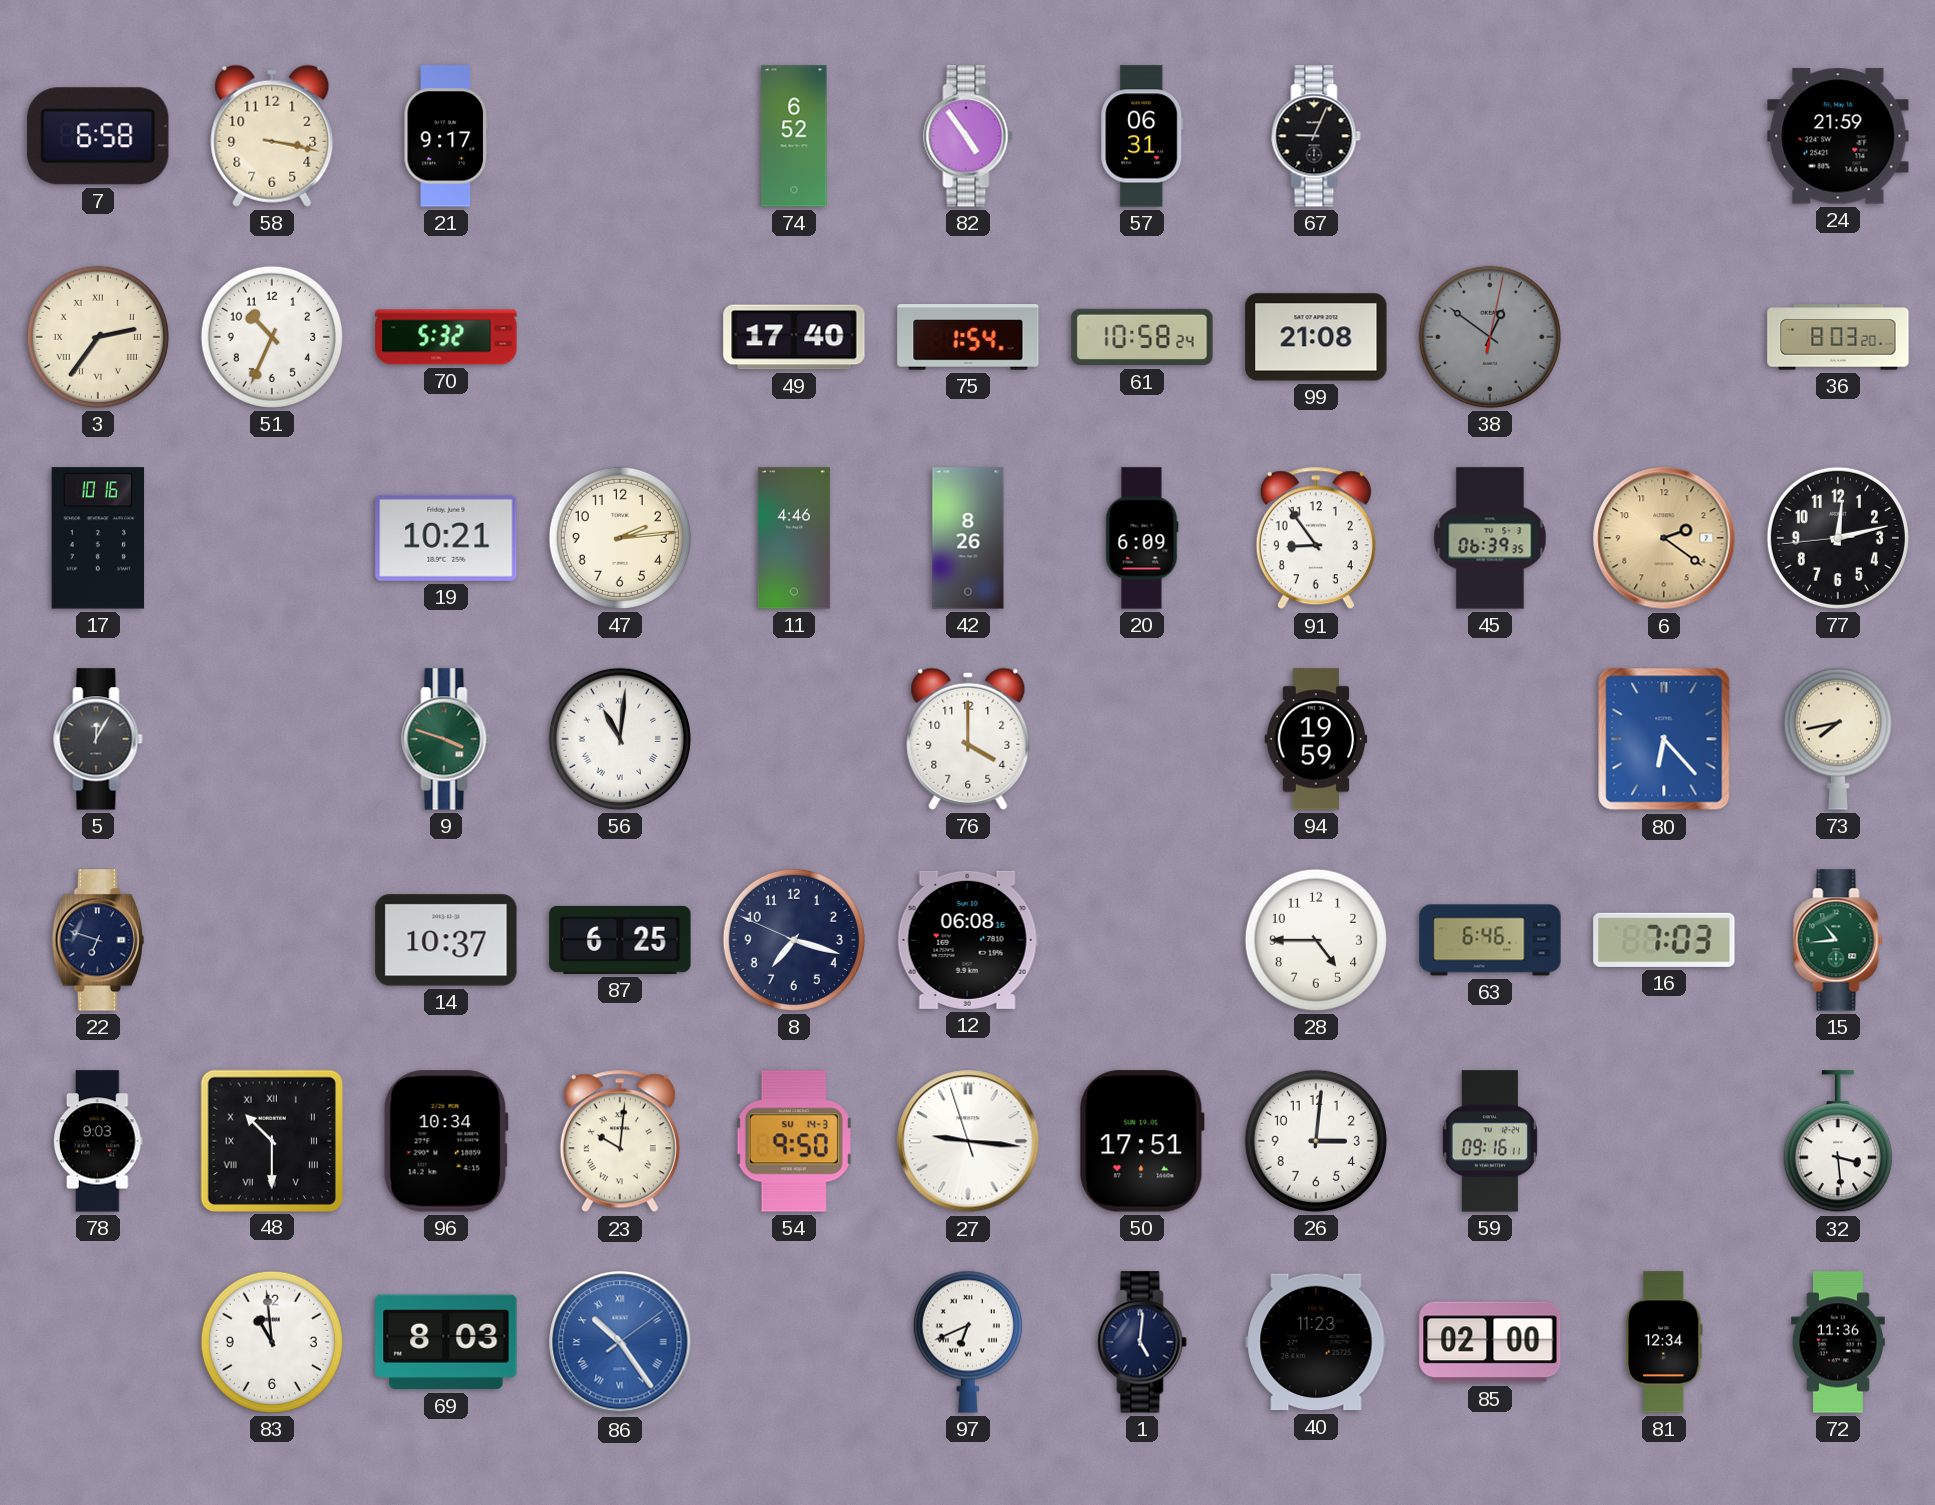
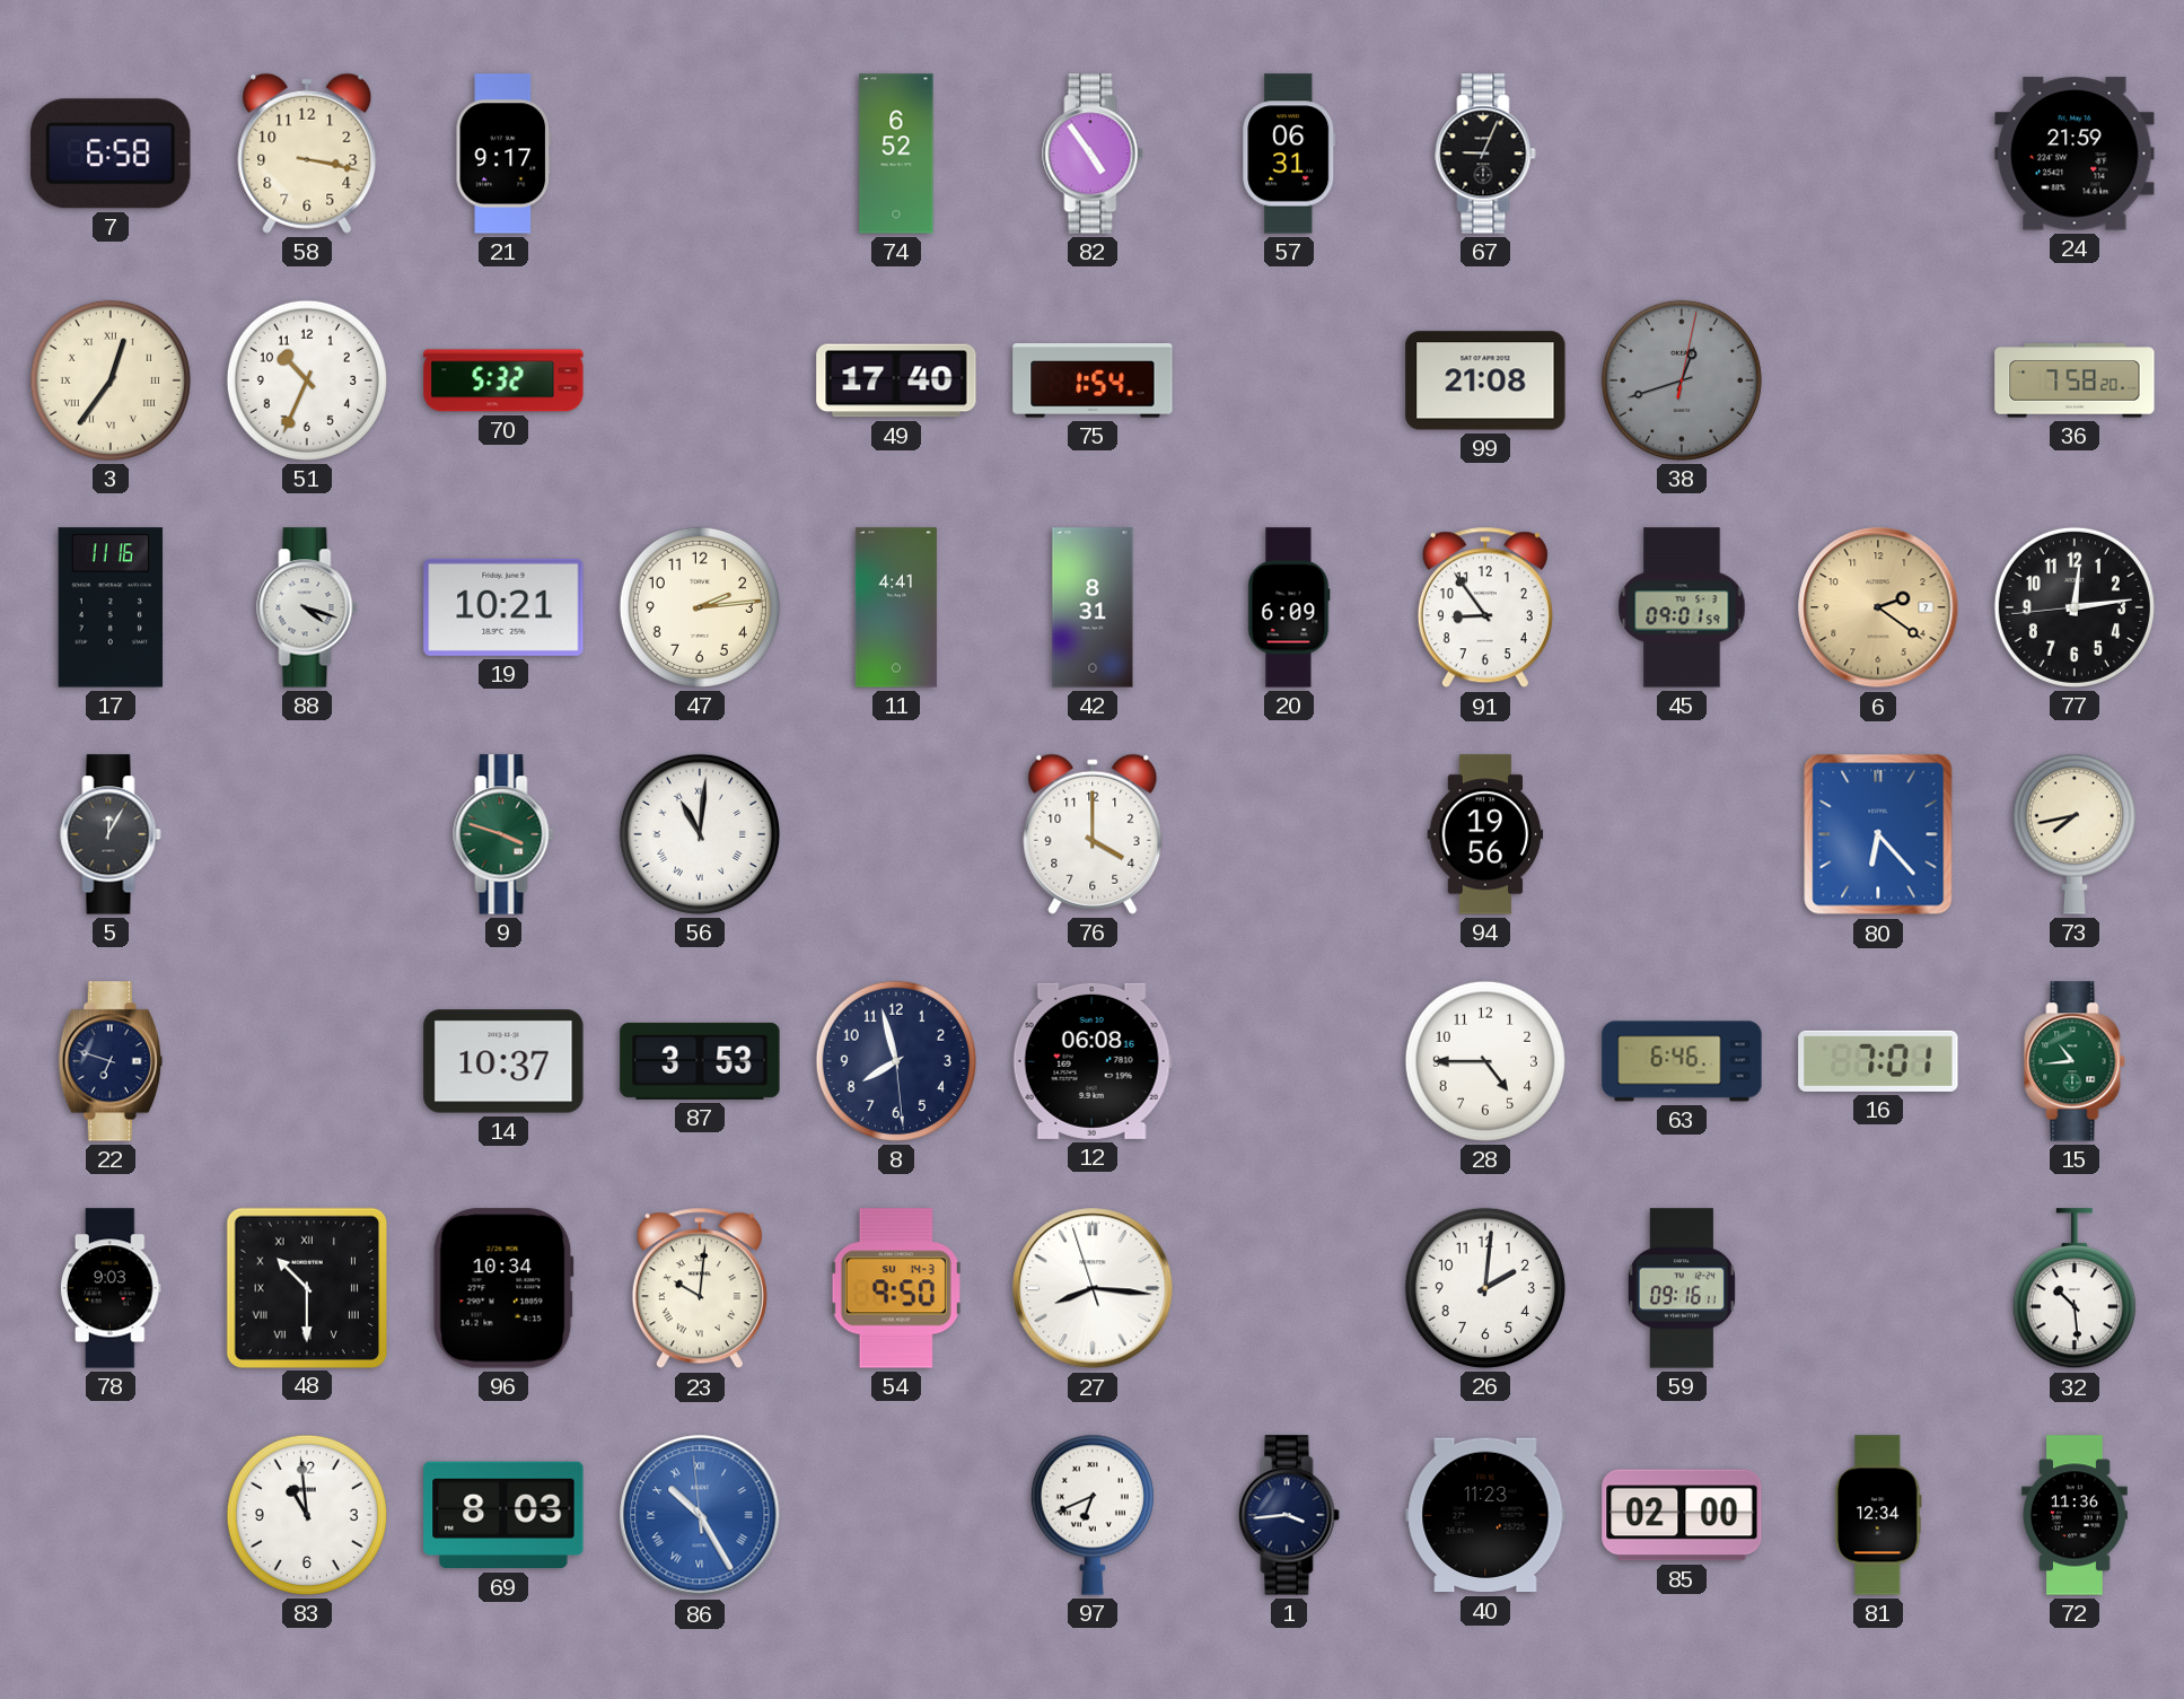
3: 2:36 -> 12:36 (111, 380)
61: 10:58 -> none (1142, 337)
38: 12:51 -> 12:42 (1682, 380)
36: 8:03 -> 7:58 (2075, 380)
17: 10:16 -> 11:16 (111, 607)
88: none -> 4:18 (307, 607)
11: 4:46 -> 4:41 (896, 607)
42: 8:26 -> 8:31 (1093, 607)
45: 06:39 -> 09:01 (1682, 607)
77: 12:12 -> 12:13 (2075, 607)
94: 19:59 -> 19:56 (1485, 834)
87: 6:25 -> 3:53 (700, 1061)
8: 7:17 -> 7:57 (896, 1061)
16: 7:03 -> 7:01 (1878, 1061)
27: 9:15 -> 8:15 (1093, 1288)
50: 17:51 -> none (1142, 1141)
26: 3:01 -> 2:01 (1485, 1288)
32: 3:29 -> 10:29 (2075, 1289)
86: 10:24:09 -> 10:24:59 (700, 1515)
1: 5:01 -> 3:44 (1289, 1515)
